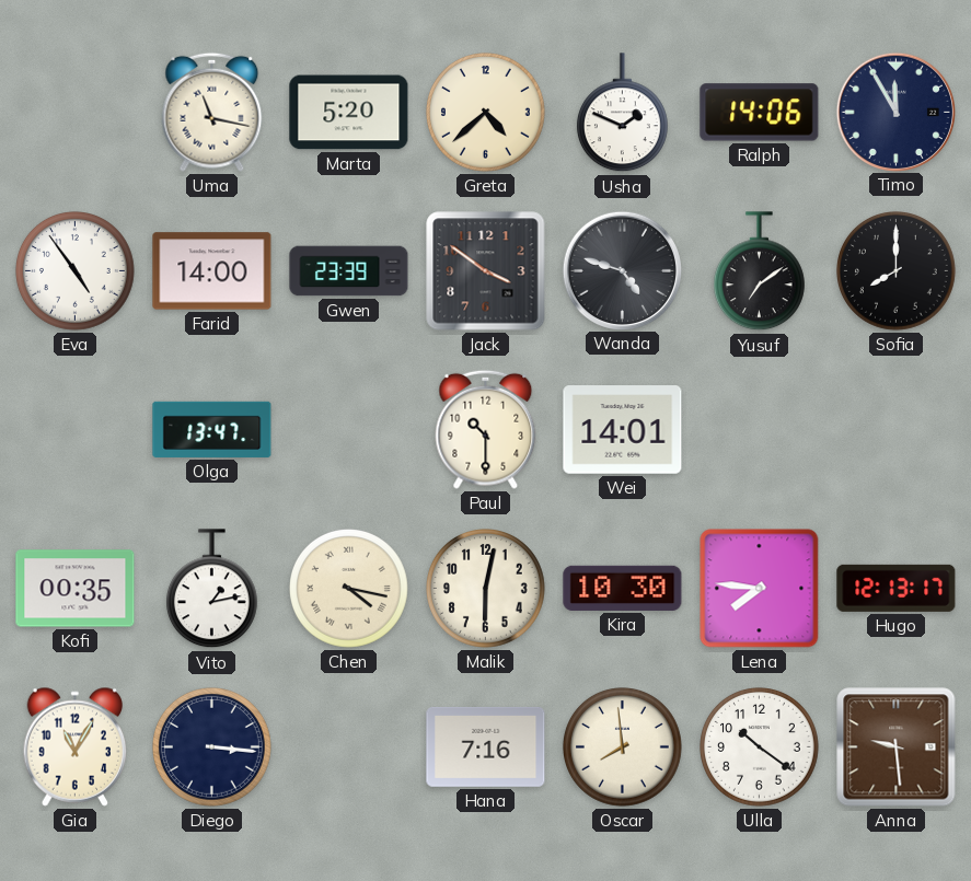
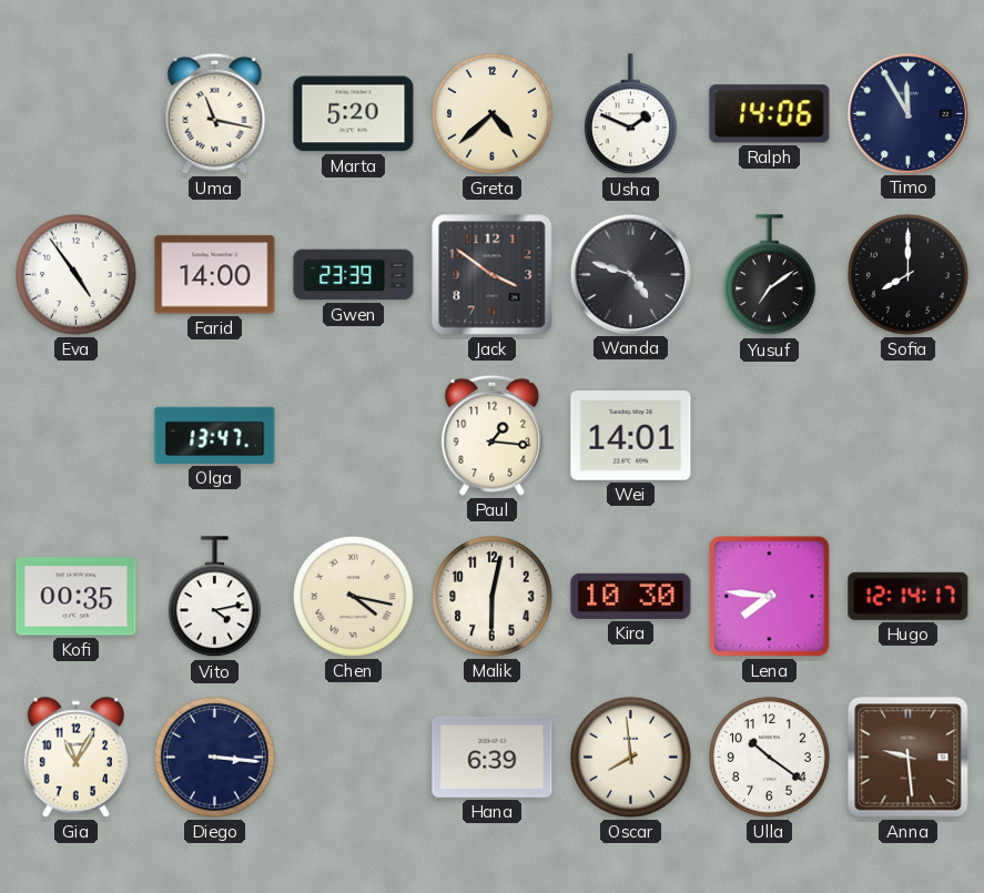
Paul: 10:30 -> 1:16 (493, 435)
Vito: 1:13 -> 4:13 (214, 597)
Hugo: 12:13 -> 12:14 (909, 596)
Hana: 7:16 -> 6:39 (493, 757)
